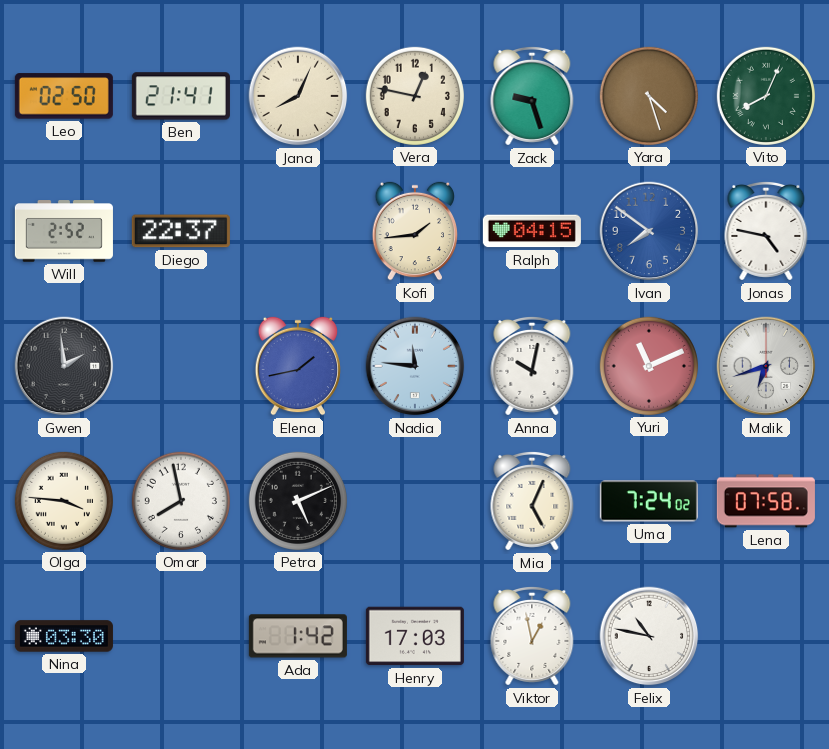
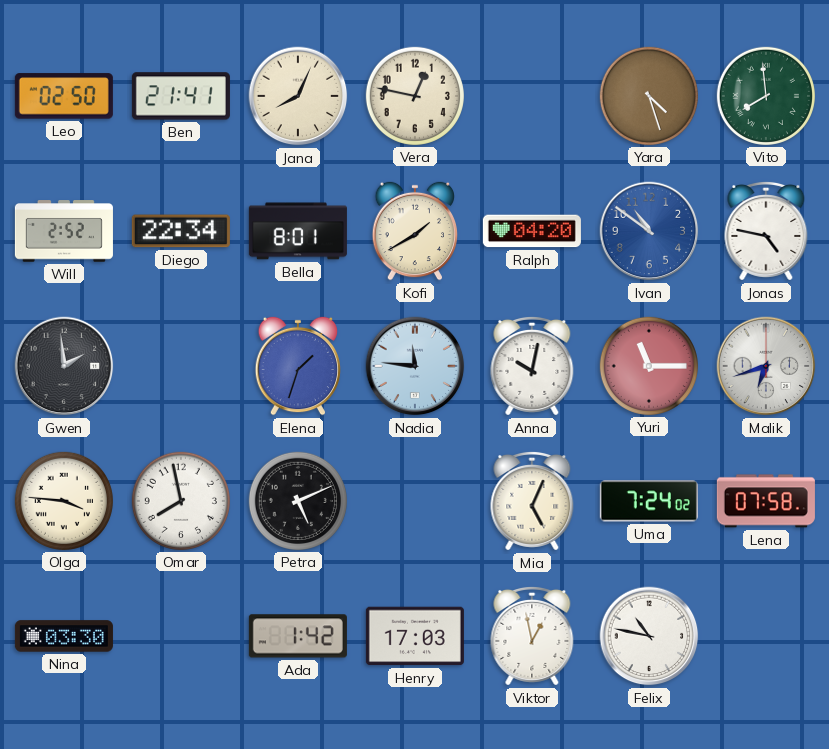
Zack: 9:27 -> none (532, 96)
Vito: 8:04 -> 7:59 (766, 96)
Diego: 22:37 -> 22:34 (181, 231)
Bella: none -> 8:01 (298, 231)
Kofi: 1:44 -> 1:40 (414, 231)
Ralph: 04:15 -> 04:20 (532, 231)
Ivan: 7:51 -> 10:51 (649, 231)
Elena: 1:43 -> 1:33 (297, 366)
Yuri: 11:11 -> 11:15 (649, 366)
